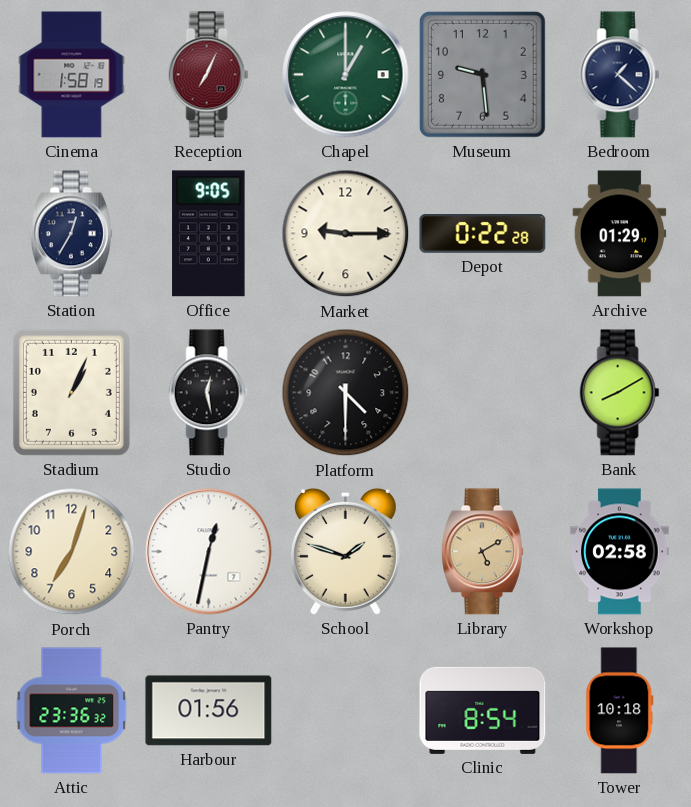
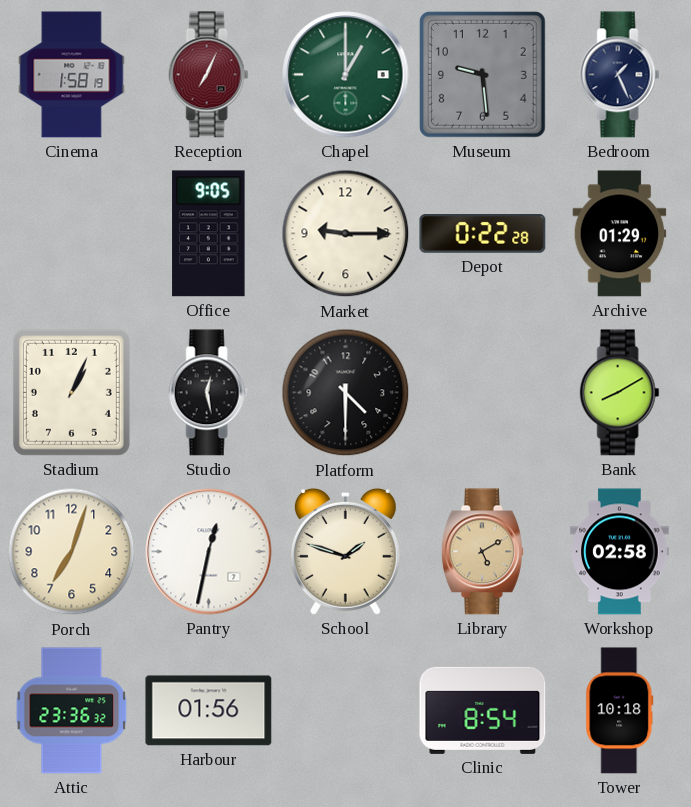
Bedroom: 1:22 -> 1:26 (620, 75)
Station: 12:35 -> none (71, 234)
